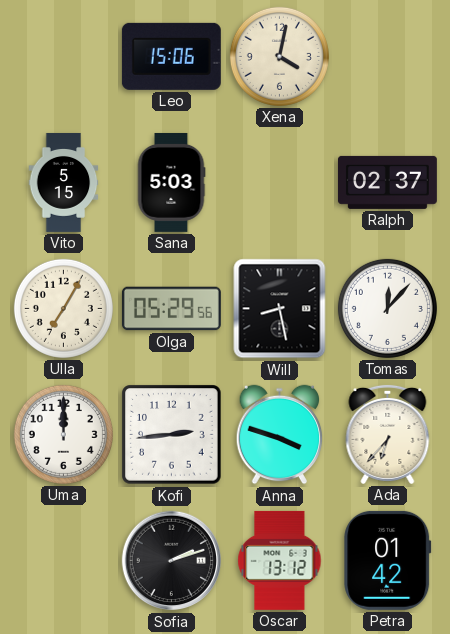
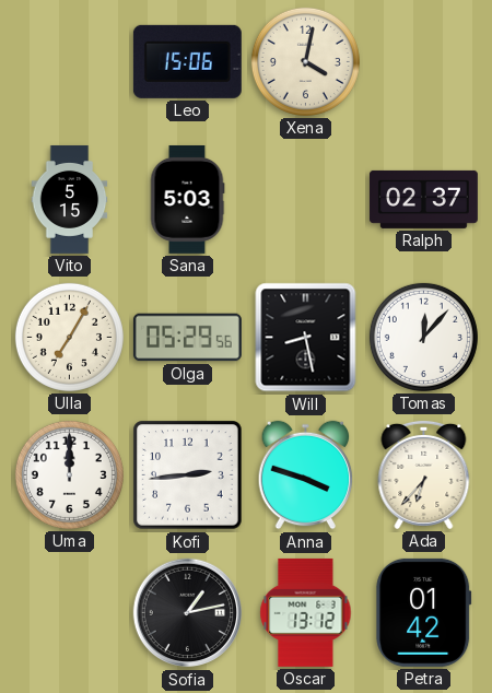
Sofia: 2:12 -> 1:13 (188, 613)
